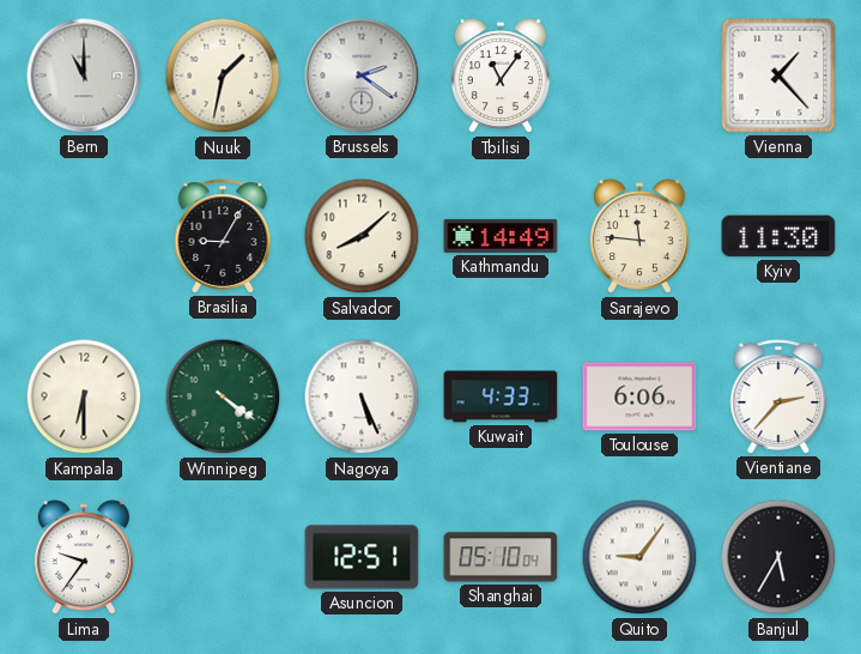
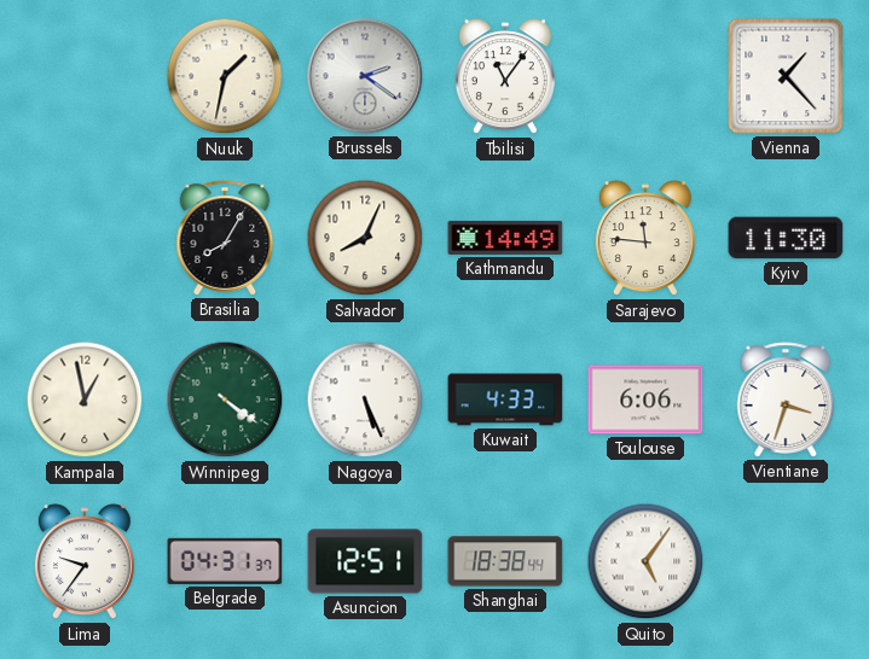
Bern: 11:00 -> none (84, 75)
Brasilia: 9:05 -> 8:05 (225, 238)
Salvador: 8:08 -> 8:04 (365, 238)
Kampala: 6:30 -> 12:58 (85, 400)
Vientiane: 2:37 -> 3:33 (786, 400)
Belgrade: none -> 04:31 (225, 561)
Shanghai: 05:10 -> 18:38 (505, 561)
Quito: 9:06 -> 5:06 (645, 561)
Banjul: 5:35 -> none (778, 557)
